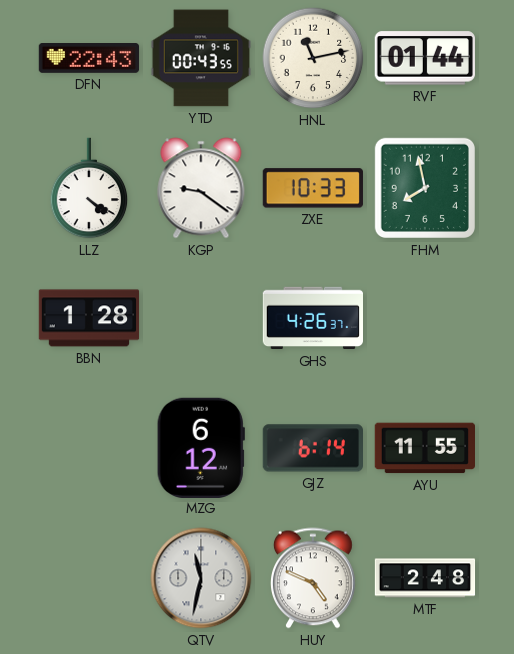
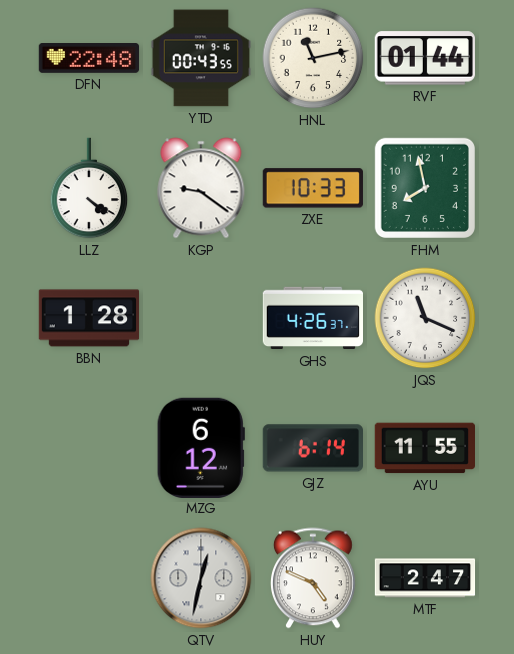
DFN: 22:43 -> 22:48 (89, 59)
JQS: none -> 11:19 (425, 318)
QTV: 11:32 -> 12:32 (201, 578)
MTF: 2:48 -> 2:47 (425, 578)
